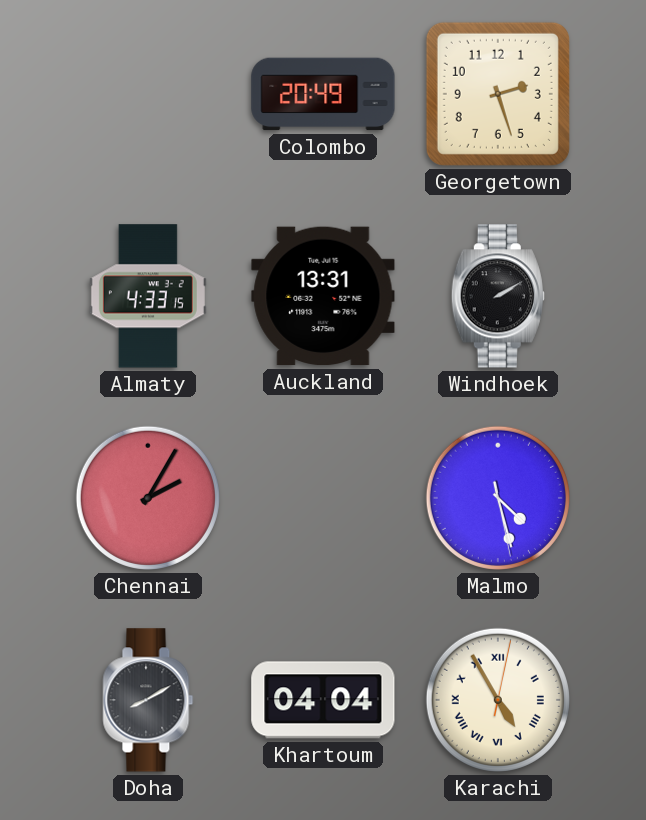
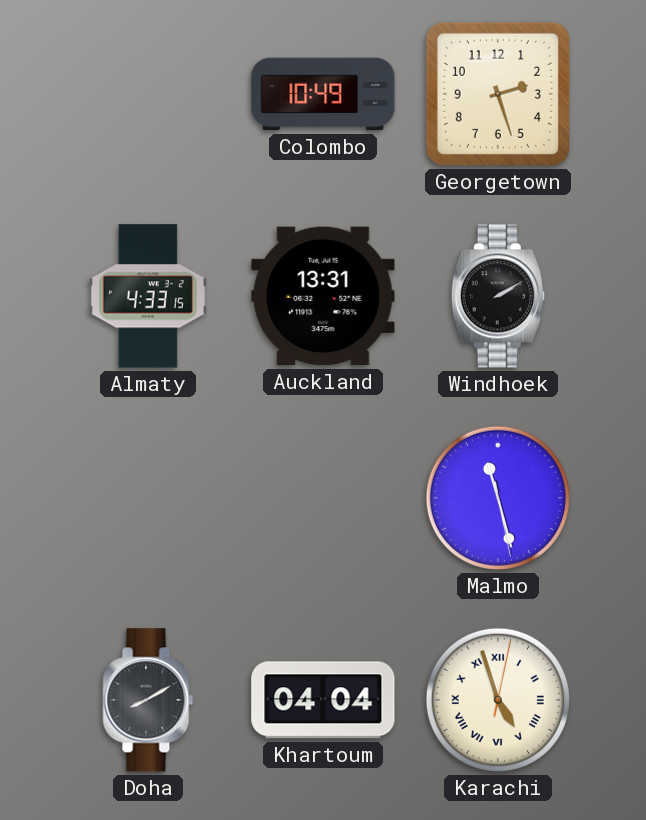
Colombo: 20:49 -> 10:49 (323, 94)
Chennai: 2:05 -> none (148, 498)
Malmo: 4:27 -> 11:27 (498, 498)
Karachi: 4:55 -> 4:57 (498, 700)
